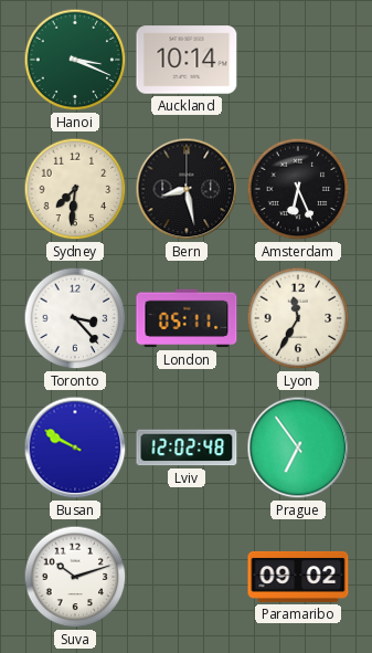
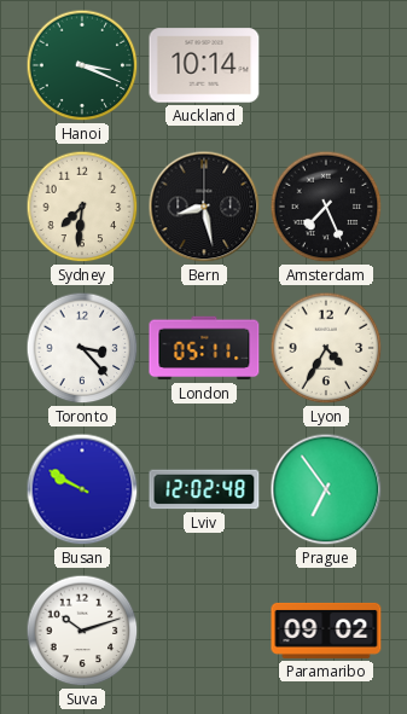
Amsterdam: 6:26 -> 7:26 (326, 207)
Lyon: 11:35 -> 4:35 (326, 348)
